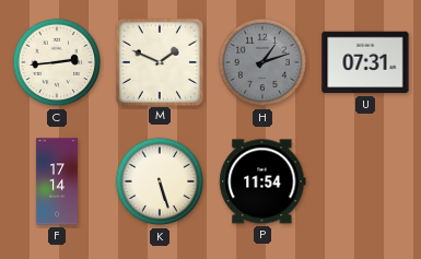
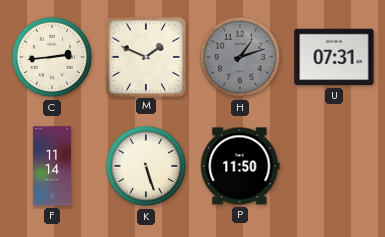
F: 17:14 -> 11:14 (52, 166)
P: 11:54 -> 11:50 (240, 166)
